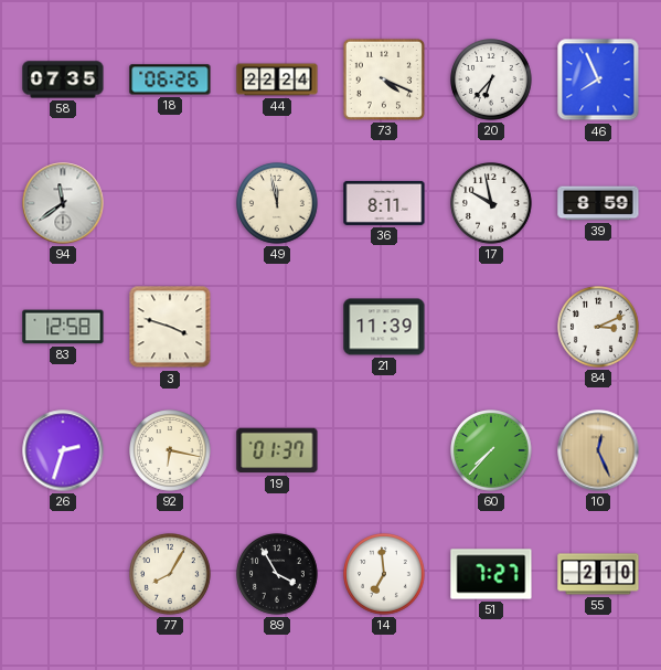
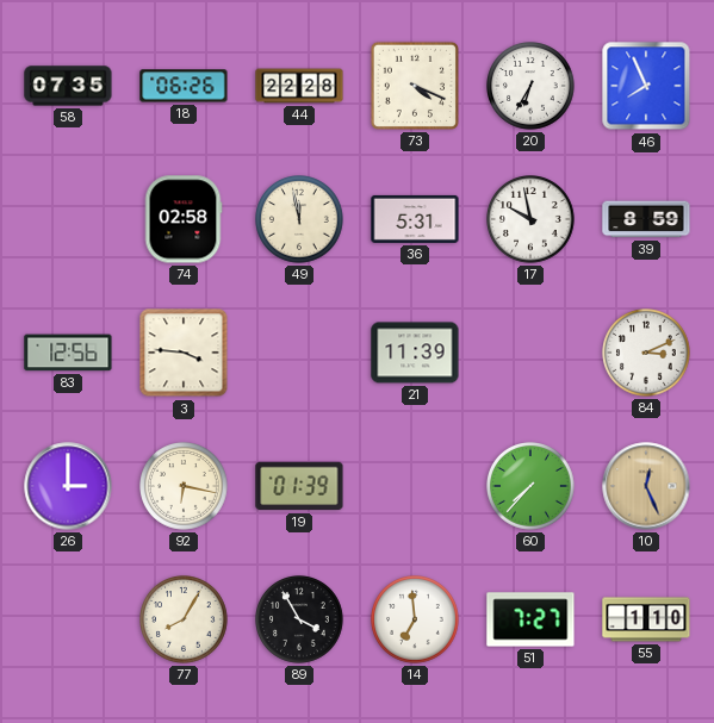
44: 22:24 -> 22:28 (299, 86)
20: 6:37 -> 6:35 (532, 87)
94: 11:39 -> none (63, 203)
74: none -> 02:58 (184, 219)
36: 8:11 -> 5:31 (415, 219)
83: 12:58 -> 12:56 (68, 353)
3: 3:48 -> 3:46 (184, 353)
26: 2:33 -> 3:00 (68, 486)
19: 01:37 -> 01:39 (299, 486)
55: 2:10 -> 1:10 (646, 619)
